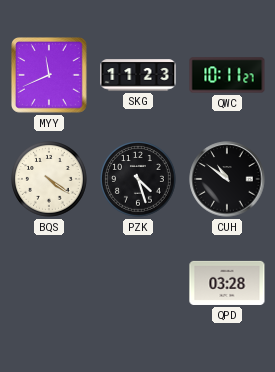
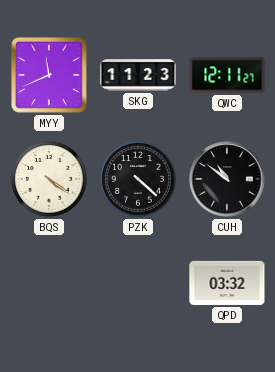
QWC: 10:11 -> 12:11 (227, 75)
PZK: 4:27 -> 4:22 (139, 180)
QPD: 03:28 -> 03:32 (227, 283)
